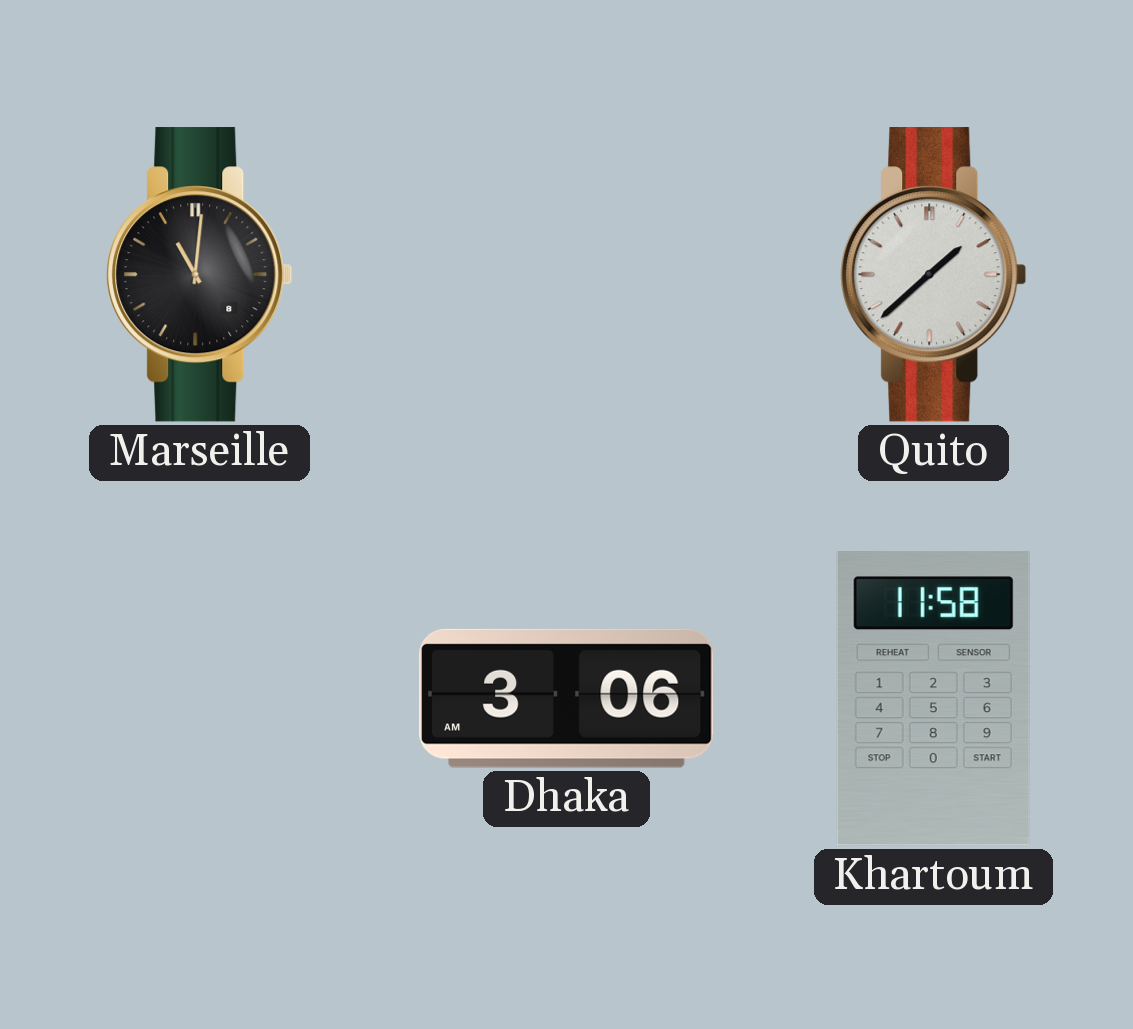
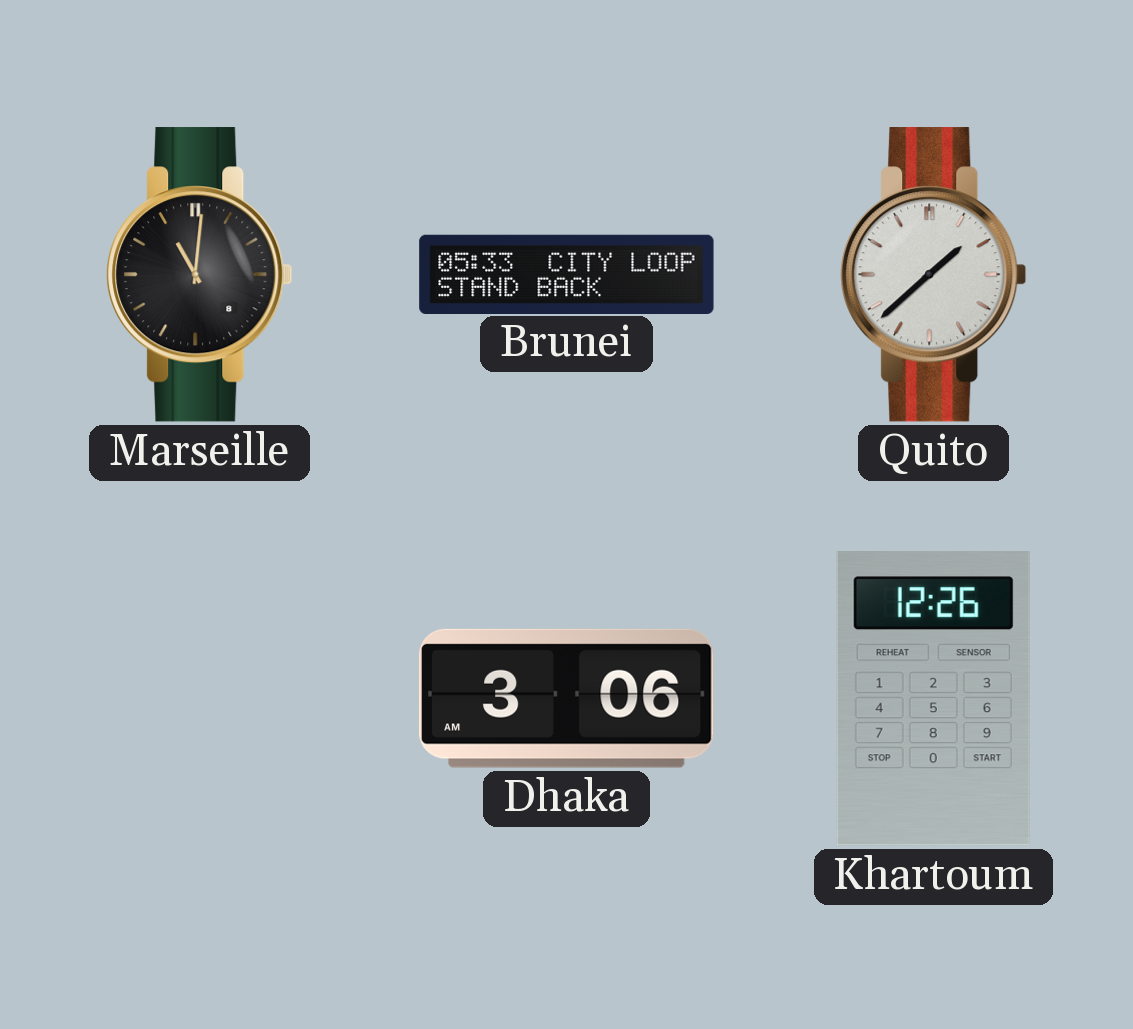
Brunei: none -> 05:33 (567, 274)
Khartoum: 11:58 -> 12:26 (933, 699)
